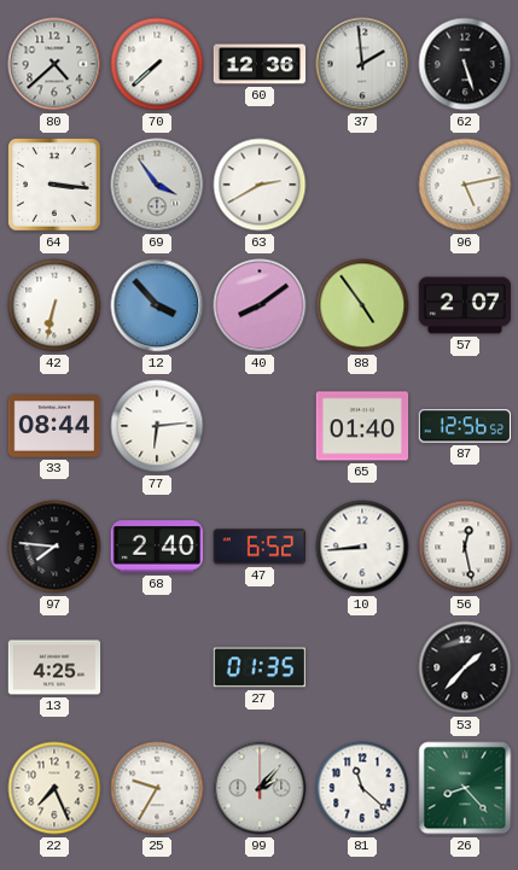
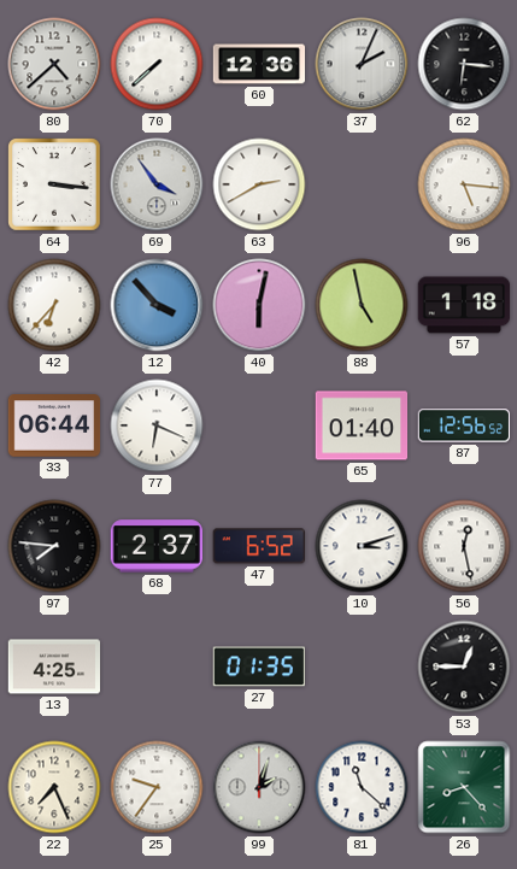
37: 1:59 -> 2:04 (362, 64)
62: 5:27 -> 6:16 (464, 64)
96: 5:13 -> 5:16 (464, 184)
42: 6:32 -> 6:37 (54, 305)
40: 8:09 -> 6:02 (259, 305)
88: 4:54 -> 4:58 (362, 305)
57: 2:07 -> 1:18 (464, 305)
33: 08:44 -> 06:44 (54, 425)
77: 6:14 -> 6:19 (157, 425)
68: 2:40 -> 2:37 (155, 546)
10: 8:44 -> 3:12 (362, 546)
53: 1:37 -> 12:45 (464, 667)
25: 9:35 -> 9:36 (157, 787)
99: 2:07 -> 2:03 (259, 787)
